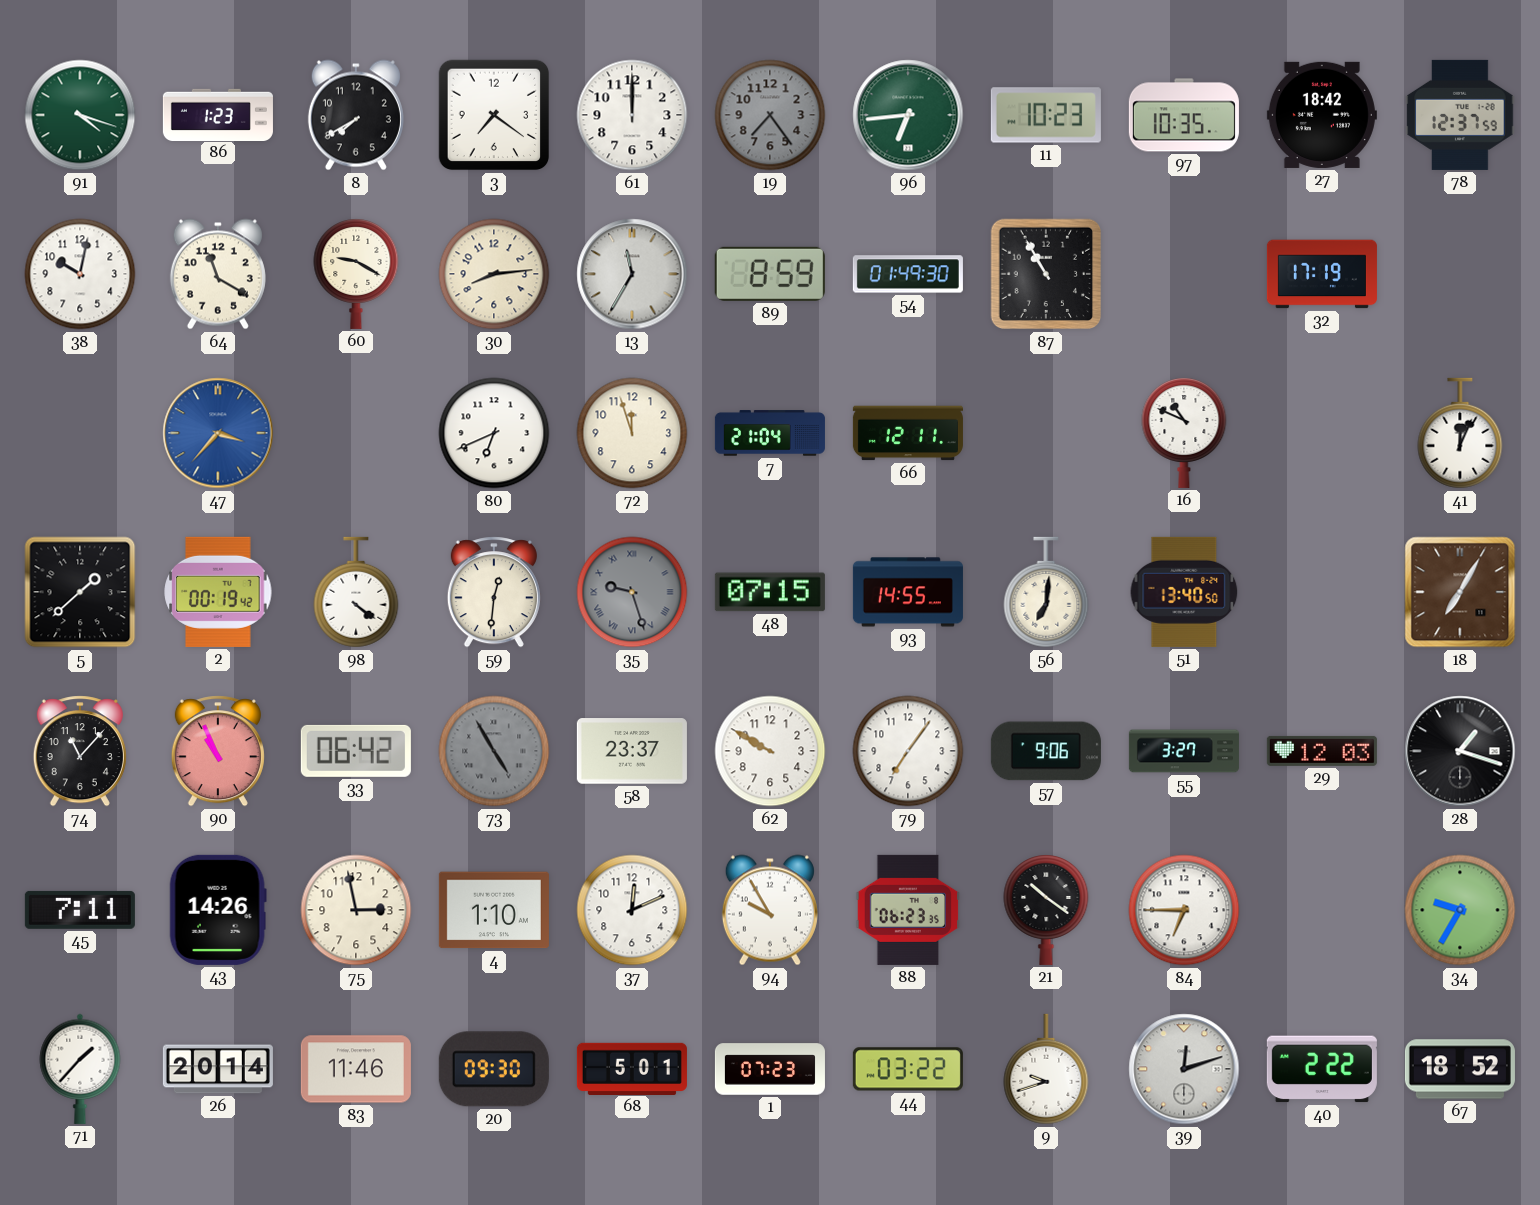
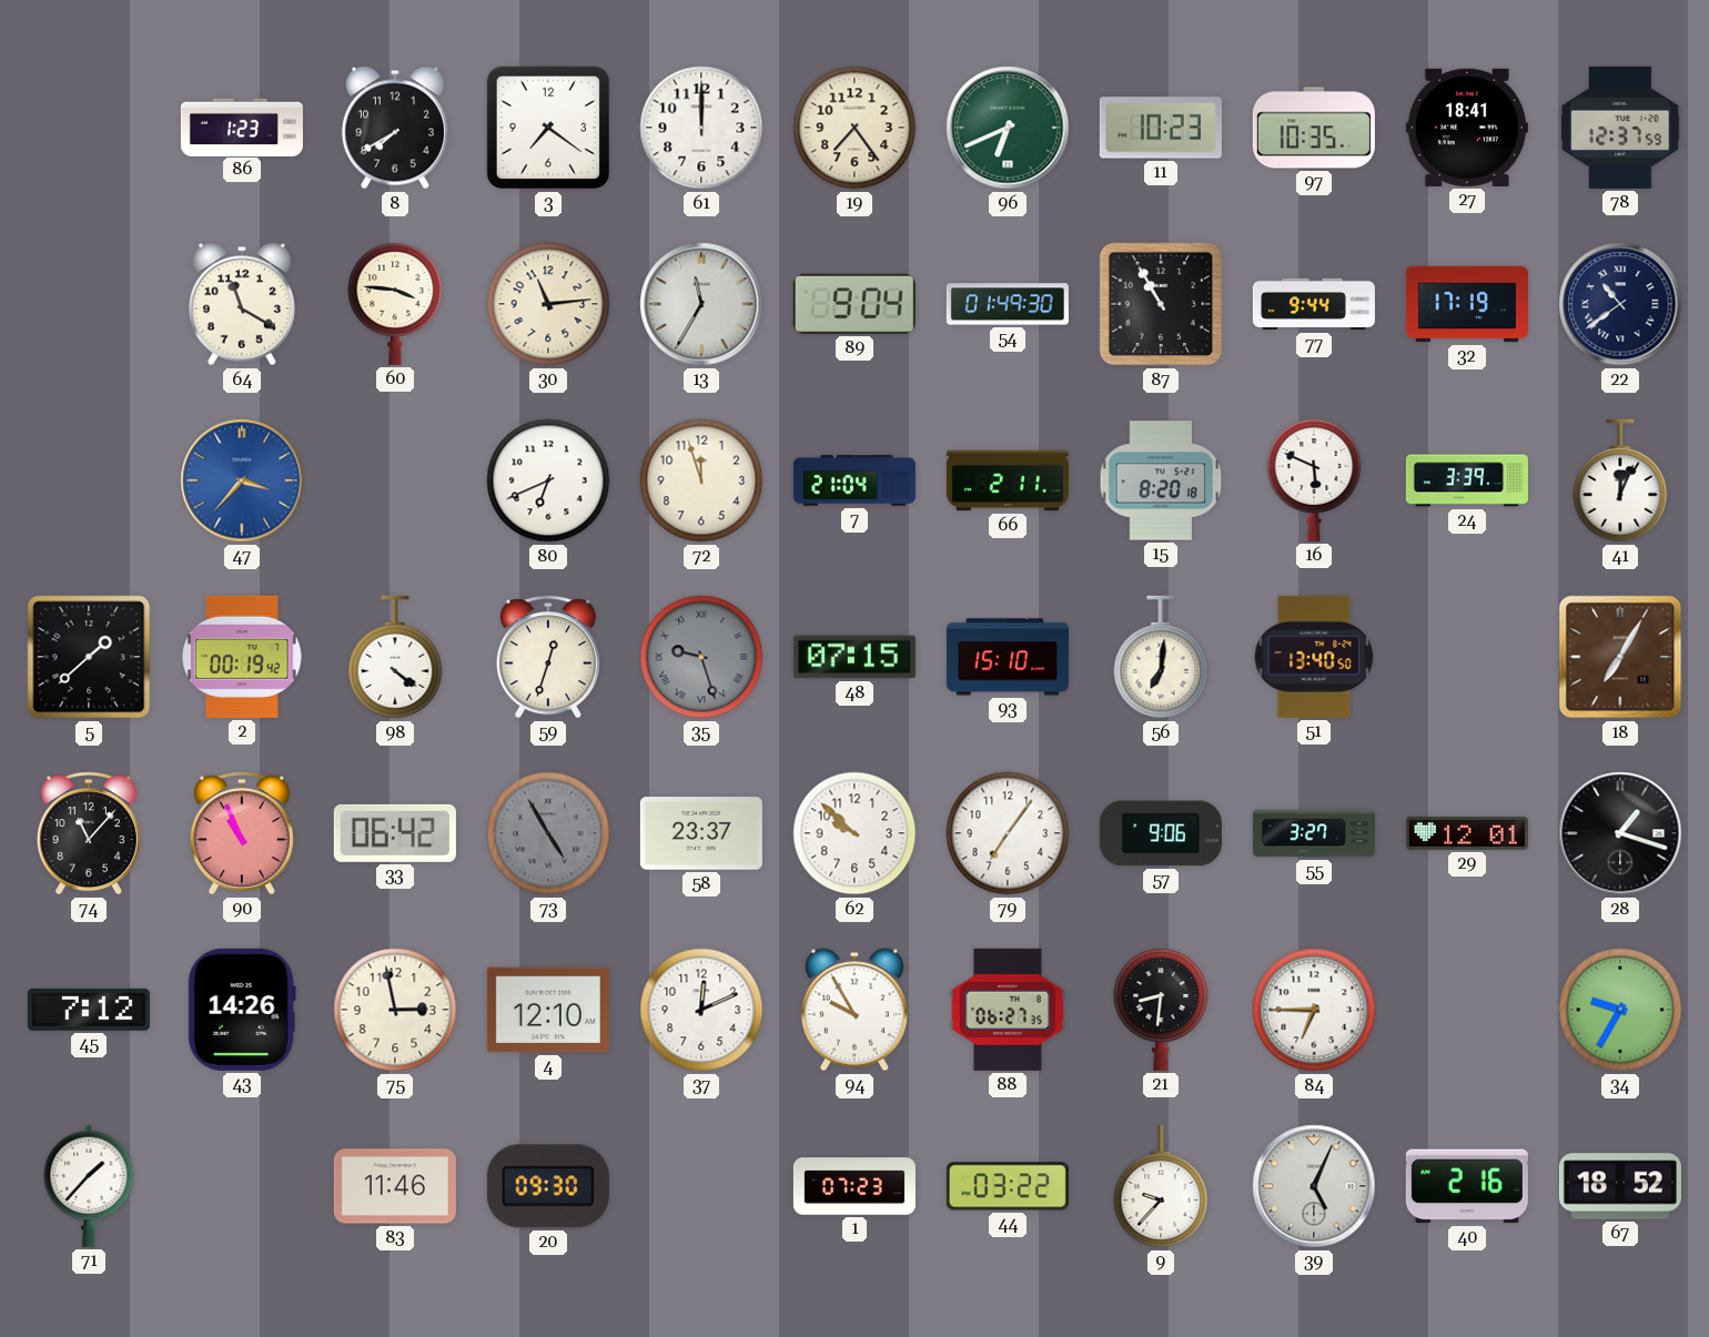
91: 4:18 -> none (80, 115)
19 dial: grey -> cream (854, 128)
96: 6:44 -> 6:41 (1008, 128)
27: 18:42 -> 18:41 (1467, 128)
38: 10:02 -> none (80, 274)
60: 9:20 -> 3:46 (395, 304)
30: 8:14 -> 11:14 (548, 304)
89: 8:59 -> 9:04 (854, 304)
77: none -> 9:44 (1314, 304)
22: none -> 10:39 (1620, 304)
66: 12:11 -> 2:11 (1008, 480)
15: none -> 8:20 (1161, 480)
16: 10:49 -> 5:49 (1314, 480)
24: none -> 3:39 (1467, 480)
59: 12:31 -> 12:33 (548, 657)
93: 14:55 -> 15:10 (1008, 657)
62: 9:50 -> 9:52 (854, 833)
29: 12:03 -> 12:01 (1467, 833)
45: 7:11 -> 7:12 (89, 1010)
4: 1:10 -> 12:10 (548, 1010)
88: 06:23 -> 06:27 (1008, 1010)
21: 10:21 -> 8:31 (1161, 1010)
26: 20:14 -> none (218, 1069)
68: 5:01 -> none (632, 1068)
9: 9:42 -> 9:37 (1161, 1186)
39: 12:12 -> 5:04 (1314, 1186)
40: 2:22 -> 2:16 (1467, 1186)
